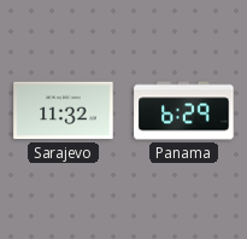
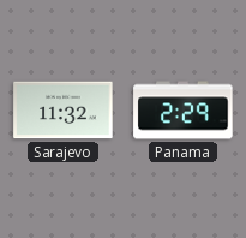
Panama: 6:29 -> 2:29 (184, 111)
